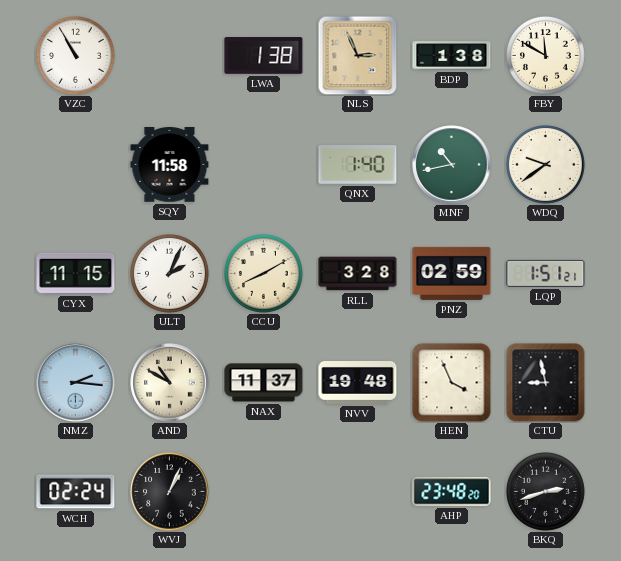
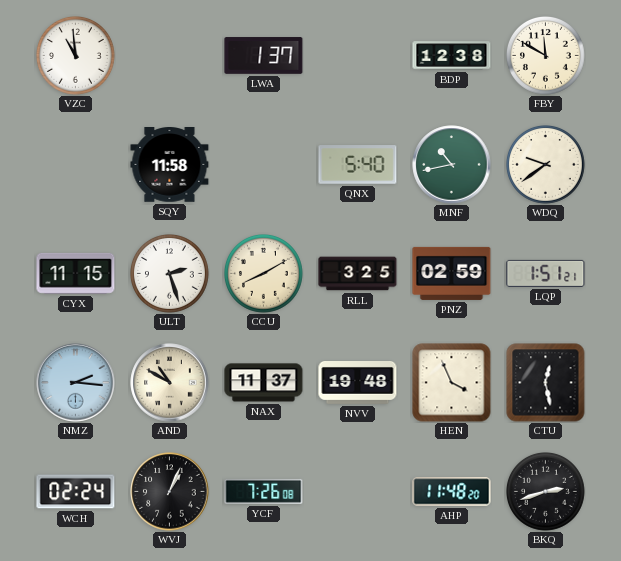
VZC: 10:55 -> 10:59 (76, 56)
LWA: 1:38 -> 1:37 (264, 56)
NLS: 2:56 -> none (357, 55)
BDP: 1:38 -> 12:38 (452, 56)
QNX: 1:40 -> 5:40 (358, 165)
ULT: 2:04 -> 2:27 (170, 274)
RLL: 3:28 -> 3:25 (358, 274)
CTU: 8:58 -> 12:28 (546, 383)
YCF: none -> 7:26 (264, 491)
AHP: 23:48 -> 11:48 (452, 492)
